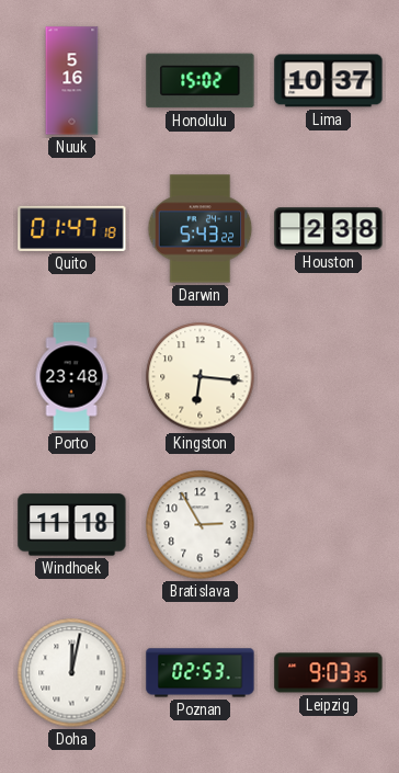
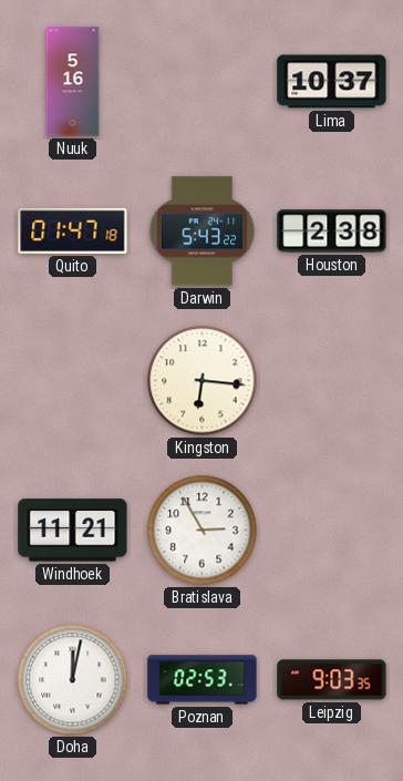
Honolulu: 15:02 -> none (201, 81)
Porto: 23:48 -> none (71, 377)
Windhoek: 11:18 -> 11:21 (73, 531)
